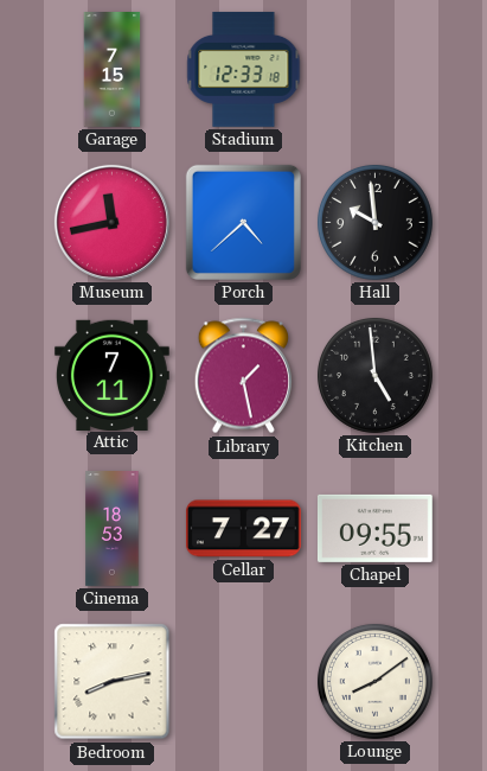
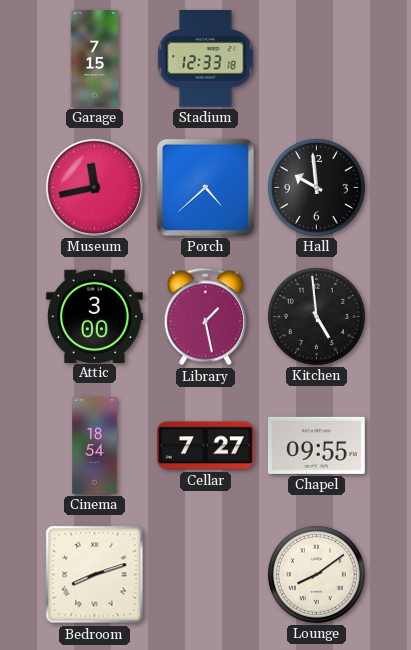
Attic: 7:11 -> 3:00 (94, 316)
Cinema: 18:53 -> 18:54 (95, 446)
Bedroom: 8:13 -> 8:12 (95, 575)
